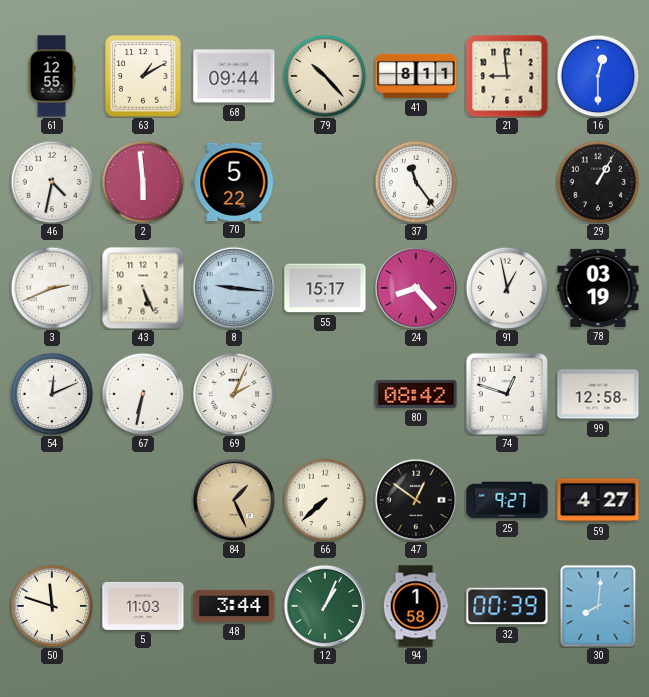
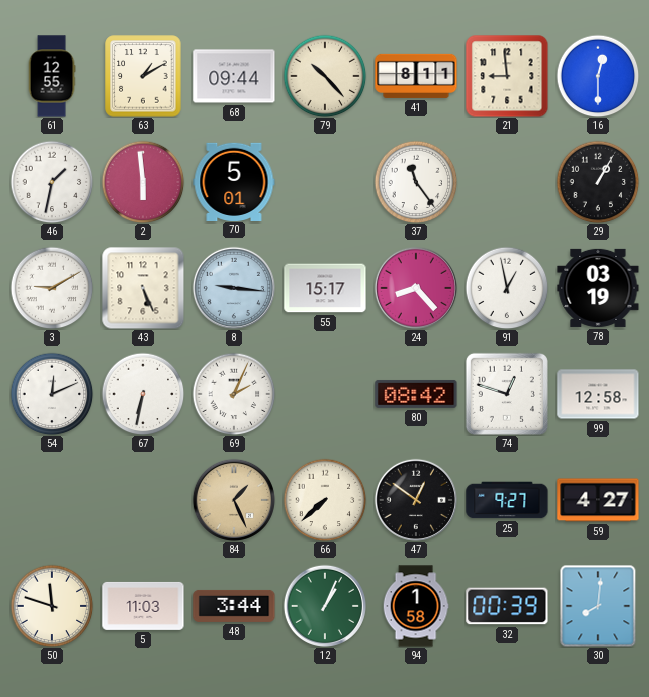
46: 4:32 -> 1:32 (52, 182)
70: 5:22 -> 5:01 (234, 181)
3: 2:41 -> 9:10 (52, 288)
